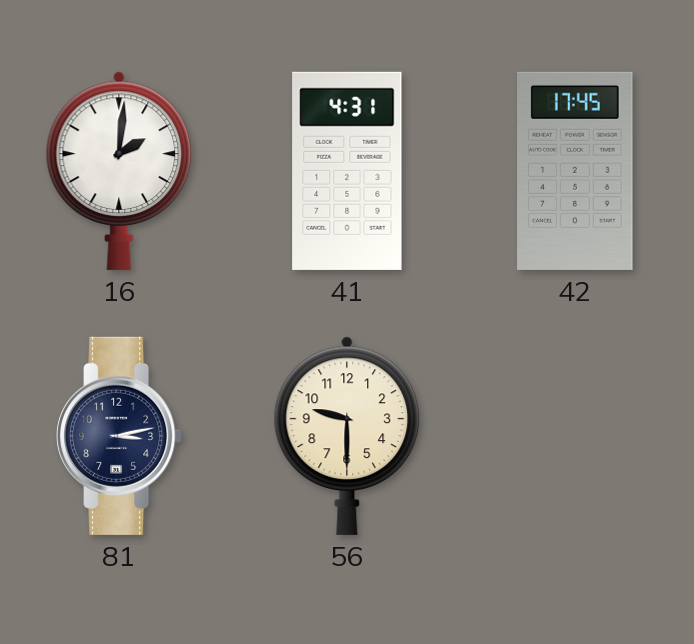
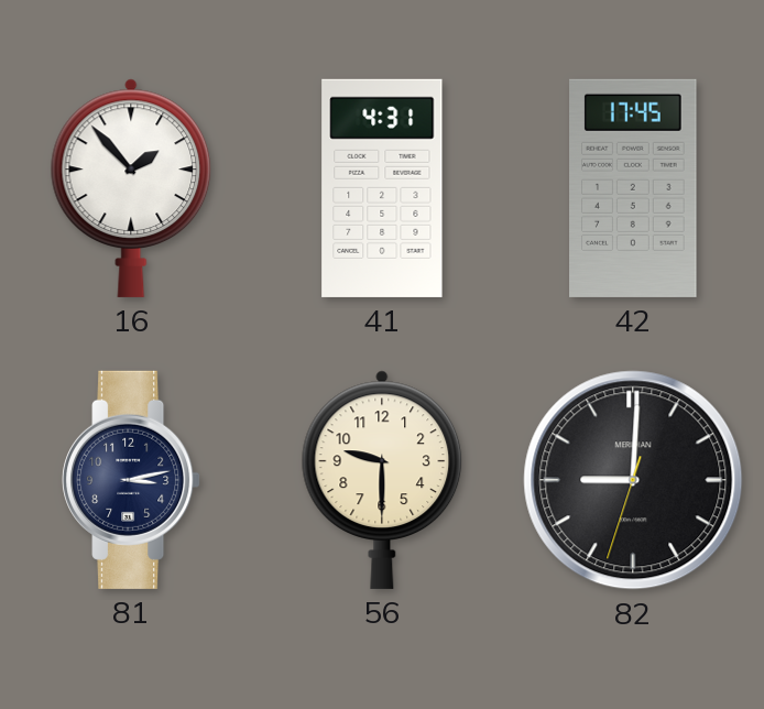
16: 2:01 -> 1:53 (131, 188)
82: none -> 9:00 (633, 480)
